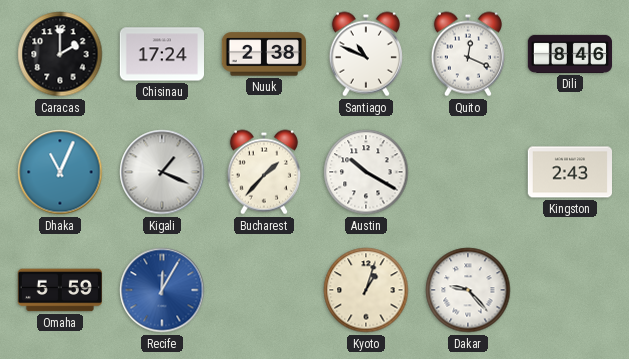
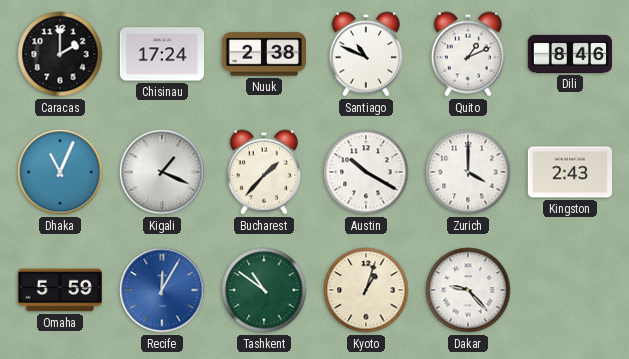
Quito: 12:19 -> 1:11 (468, 54)
Zurich: none -> 4:00 (468, 172)
Tashkent: none -> 10:51 (264, 290)
